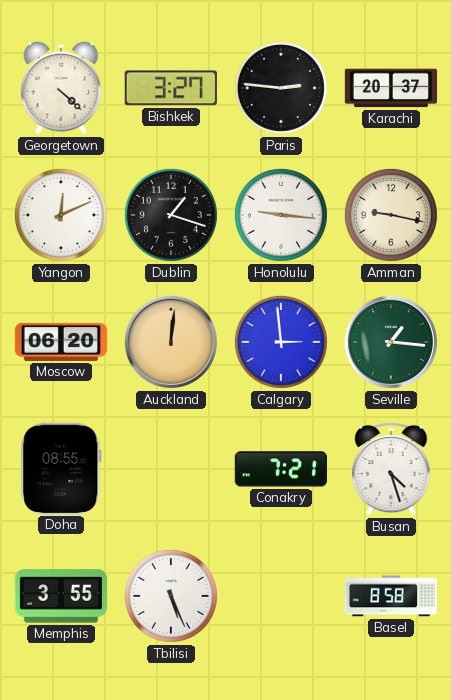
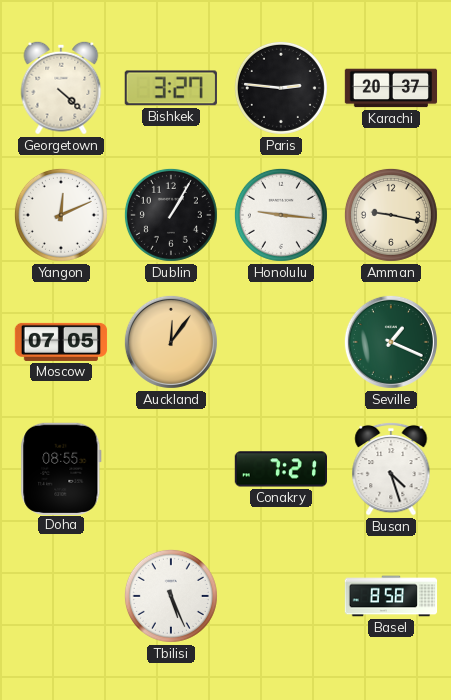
Dublin: 1:18 -> 1:05 (171, 215)
Moscow: 06:20 -> 07:05 (61, 342)
Auckland: 12:01 -> 12:06 (171, 342)
Calgary: 2:59 -> none (281, 342)
Seville: 1:16 -> 1:19 (391, 342)
Memphis: 3:55 -> none (61, 596)
